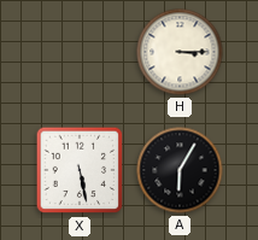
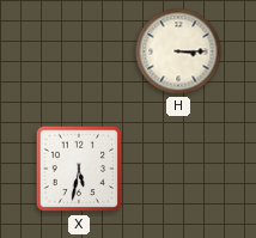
X: 5:28 -> 5:32 (79, 169)
A: 6:05 -> none (180, 170)
